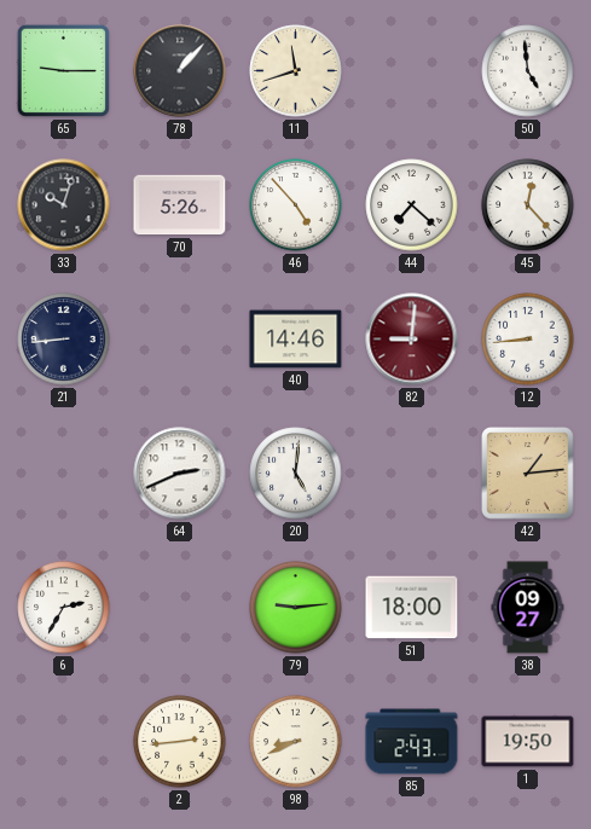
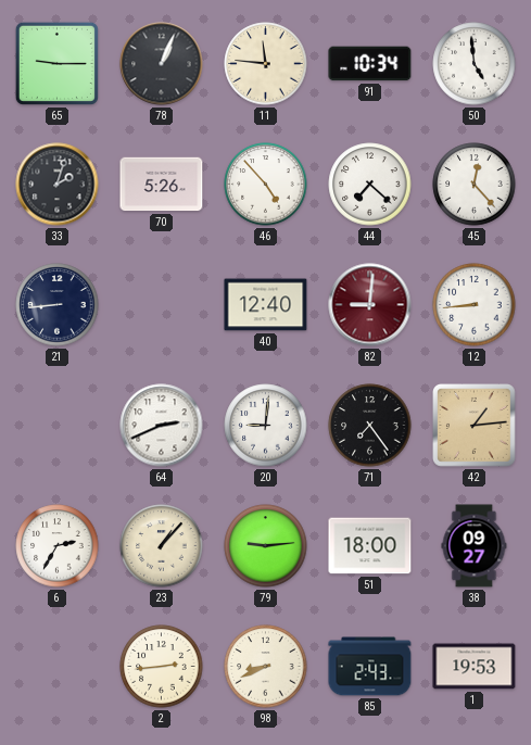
78: 1:07 -> 1:04 (162, 64)
11: 11:42 -> 11:46 (266, 64)
91: none -> 10:34 (370, 64)
33: 10:03 -> 2:03 (58, 185)
40: 14:46 -> 12:40 (266, 305)
20: 5:01 -> 9:01 (266, 426)
71: none -> 7:24 (370, 426)
23: none -> 1:07 (162, 546)
1: 19:50 -> 19:53 (475, 667)
